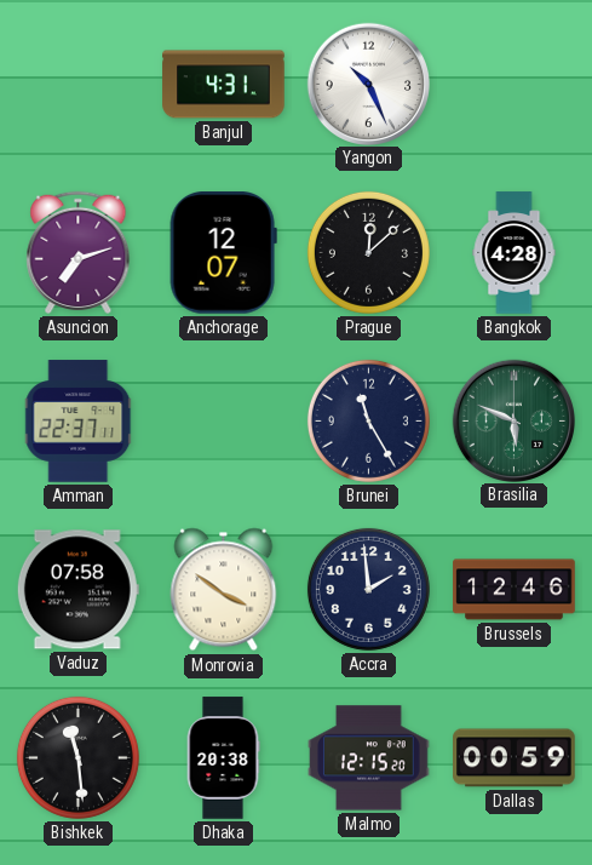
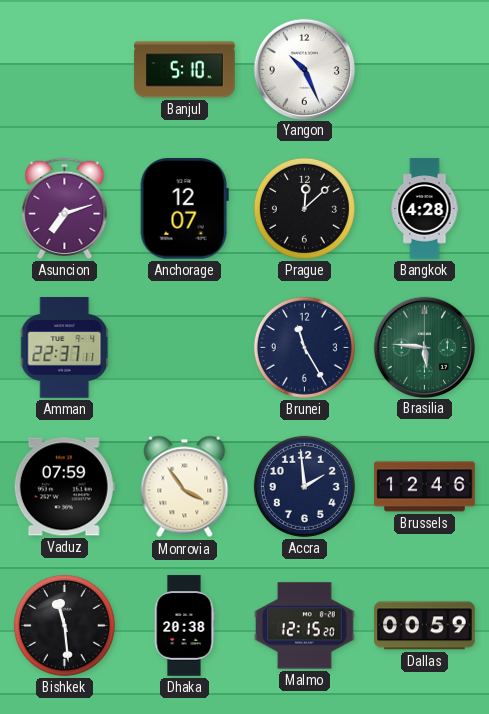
Banjul: 4:31 -> 5:10 (185, 70)
Brasilia: 5:49 -> 5:46 (424, 347)
Vaduz: 07:58 -> 07:59 (64, 487)
Monrovia: 3:51 -> 3:54 (185, 487)
